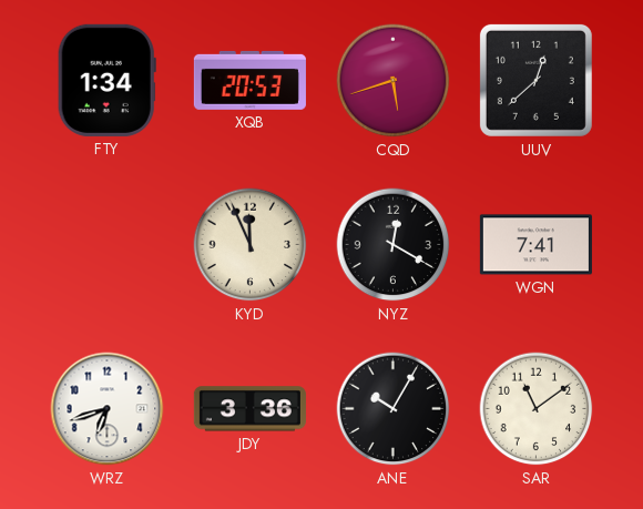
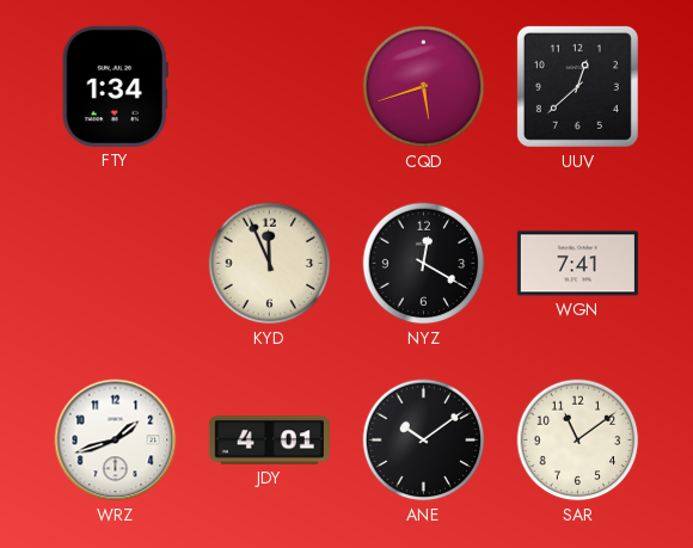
XQB: 20:53 -> none (249, 80)
WRZ: 6:42 -> 1:42 (116, 441)
JDY: 3:36 -> 4:01 (269, 441)
ANE: 10:05 -> 10:09 (424, 441)
